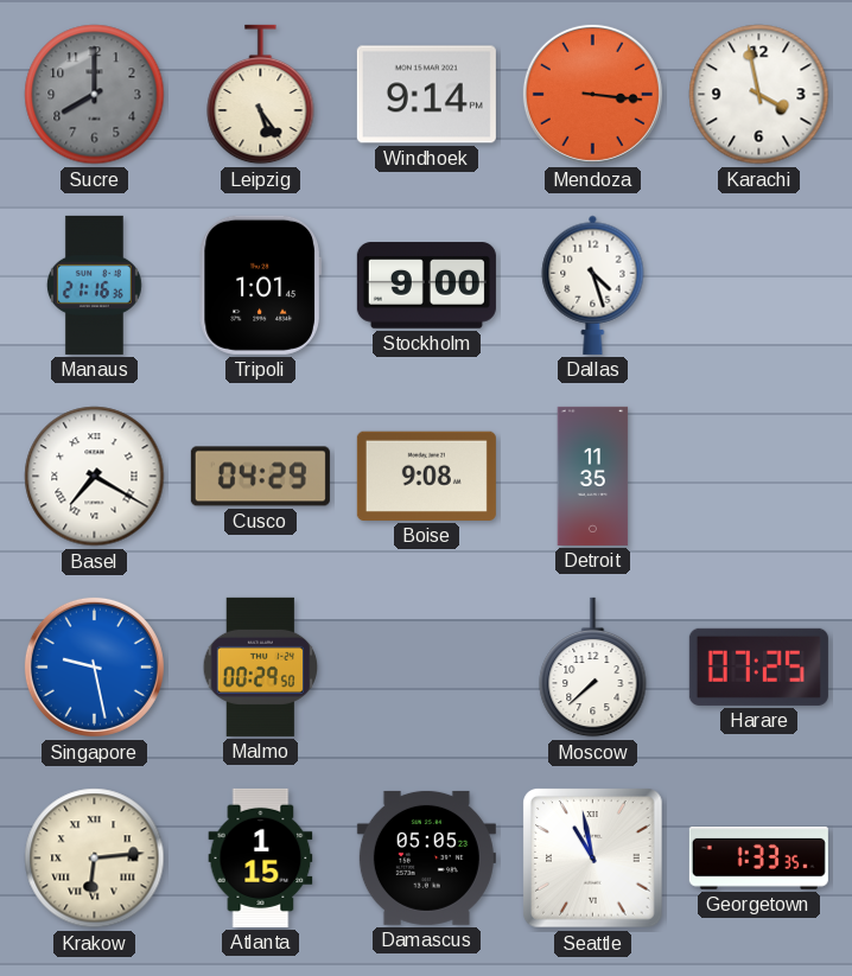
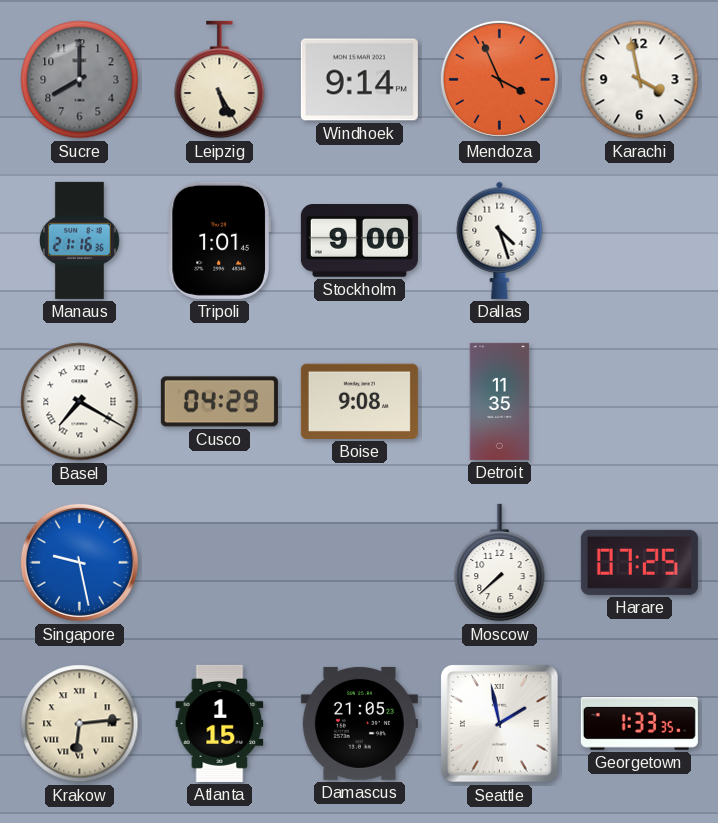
Leipzig: 5:24 -> 5:25 (220, 80)
Mendoza: 3:16 -> 3:56 (499, 79)
Malmo: 00:29 -> none (261, 666)
Damascus: 05:05 -> 21:05 (359, 723)
Seattle: 10:58 -> 1:58 (500, 724)
